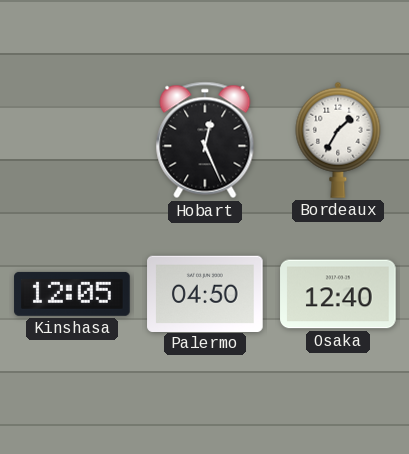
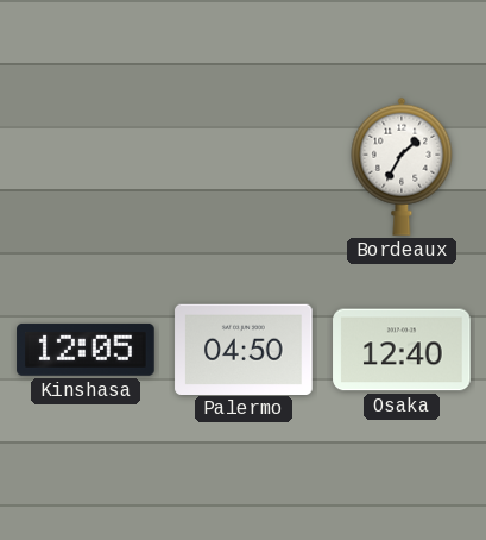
Hobart: 12:26 -> none (205, 140)
